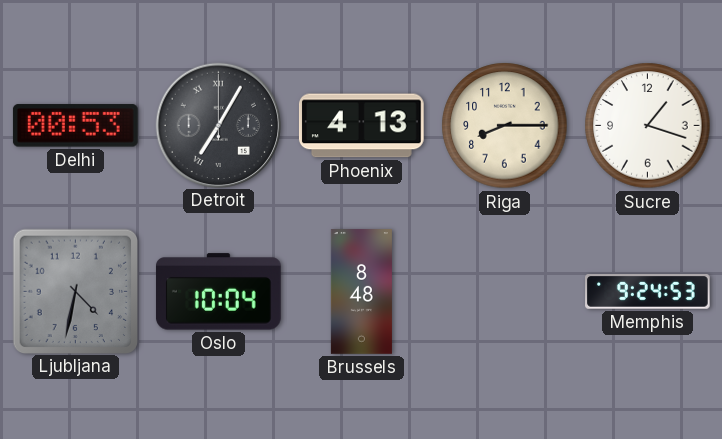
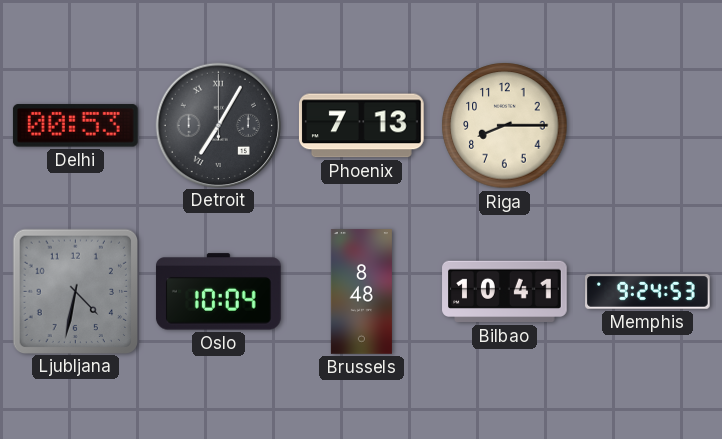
Phoenix: 4:13 -> 7:13 (361, 126)
Sucre: 1:18 -> none (648, 126)
Bilbao: none -> 10:41 (505, 292)
